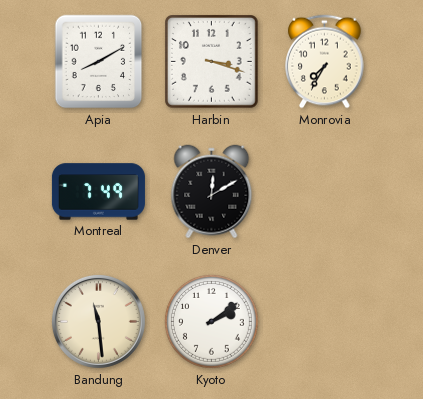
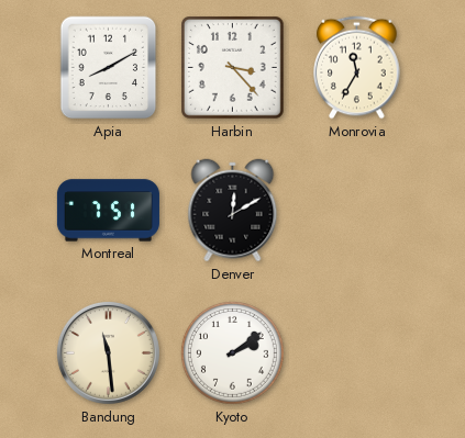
Harbin: 3:18 -> 3:23 (233, 68)
Monrovia: 7:35 -> 11:35 (357, 68)
Montreal: 7:49 -> 7:51 (108, 211)
